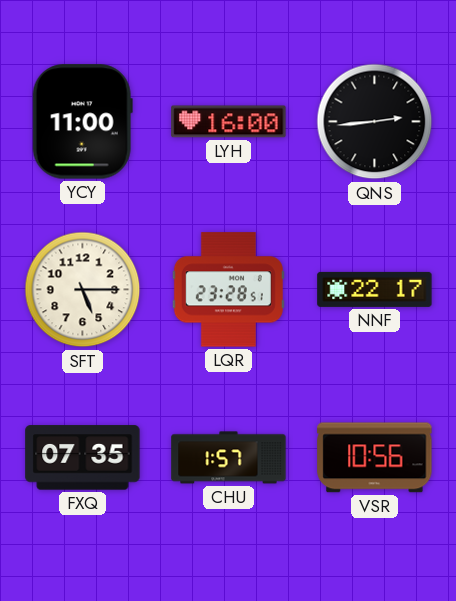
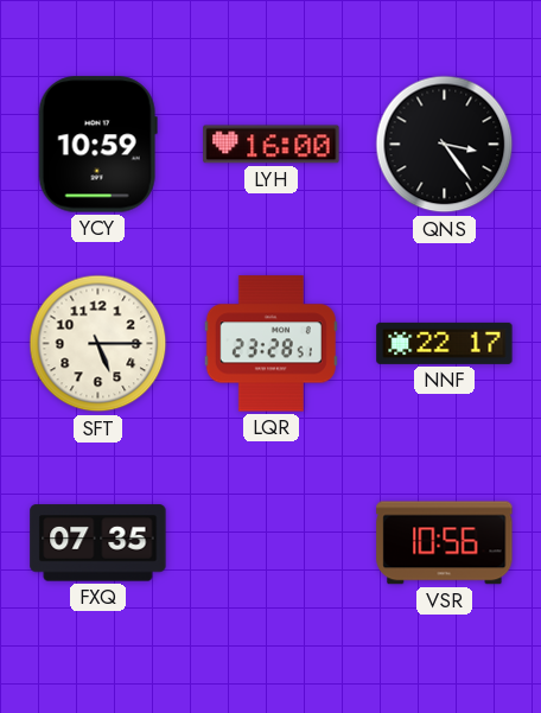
YCY: 11:00 -> 10:59 (97, 145)
QNS: 2:44 -> 3:24 (445, 145)
CHU: 1:57 -> none (229, 458)
